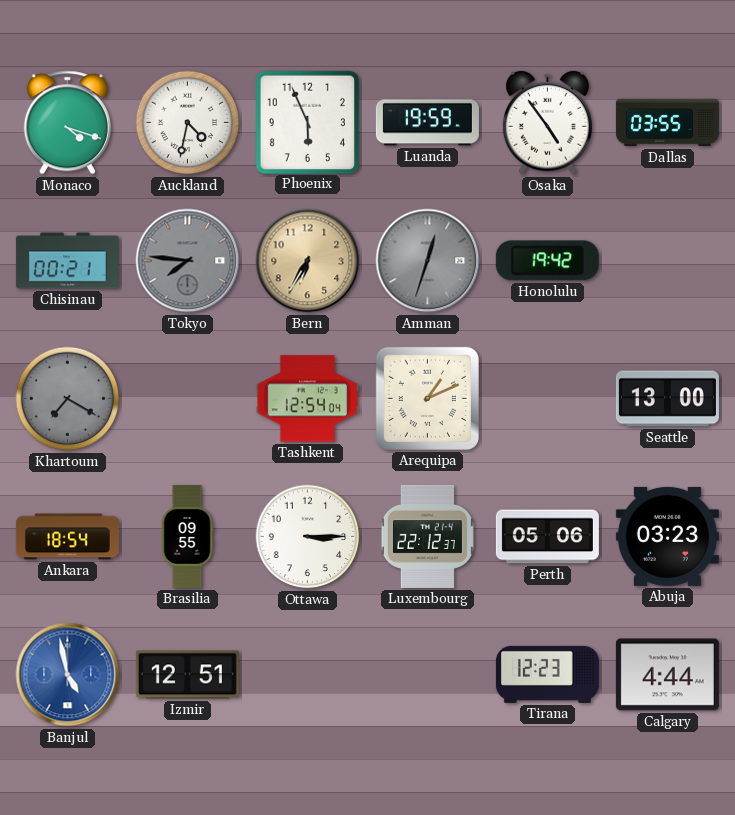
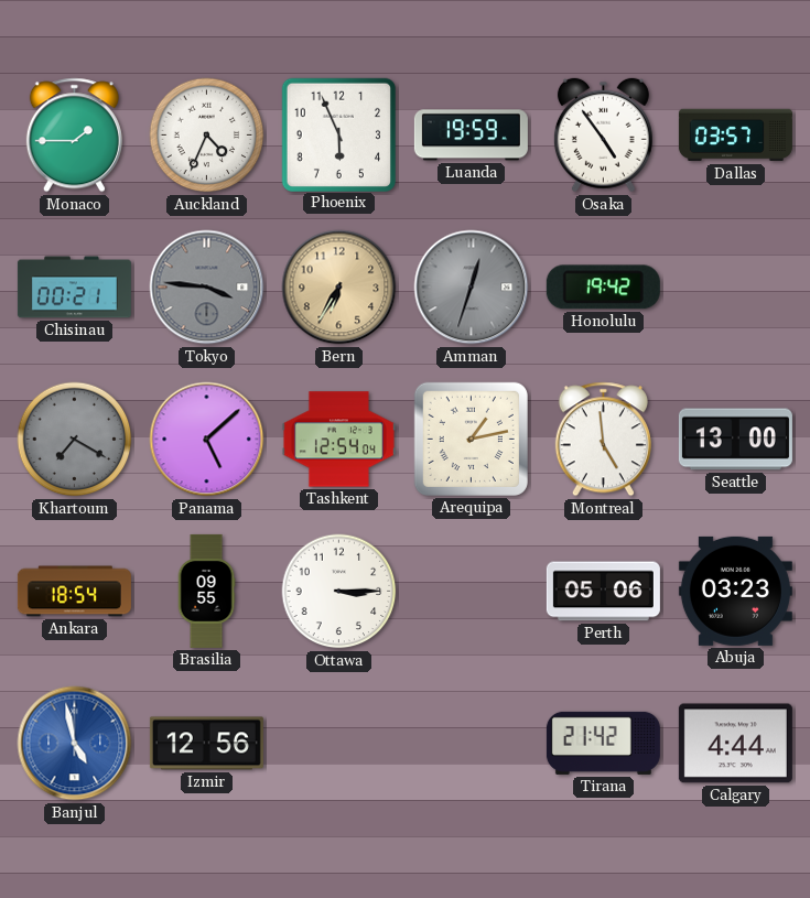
Monaco: 4:18 -> 1:45 (74, 136)
Auckland: 4:32 -> 4:34 (207, 136)
Dallas: 03:55 -> 03:57 (735, 136)
Tokyo: 7:46 -> 3:46 (207, 288)
Panama: none -> 5:08 (207, 440)
Arequipa: 1:11 -> 1:13 (471, 439)
Montreal: none -> 4:59 (603, 440)
Luxembourg: 22:12 -> none (427, 536)
Izmir: 12:51 -> 12:56 (206, 744)
Tirana: 12:23 -> 21:42 (603, 743)
